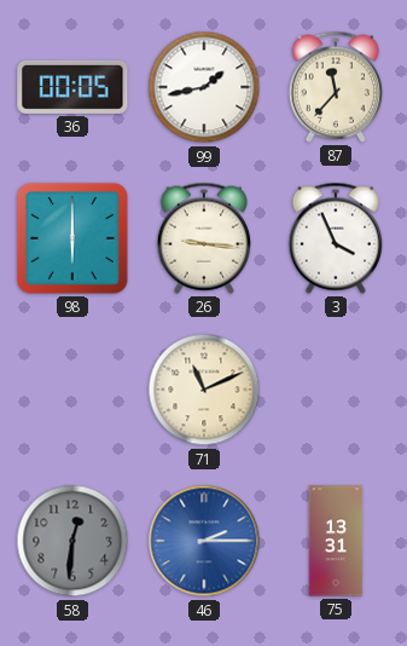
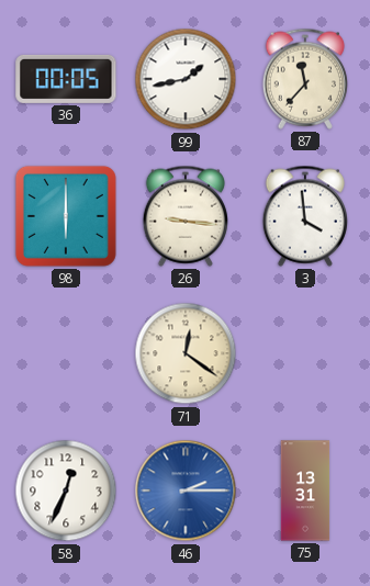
3: 3:56 -> 3:59 (305, 216)
71: 11:11 -> 12:21 (186, 353)
58: 12:31 -> 12:34 (66, 491)
58 dial: grey -> white (66, 491)
